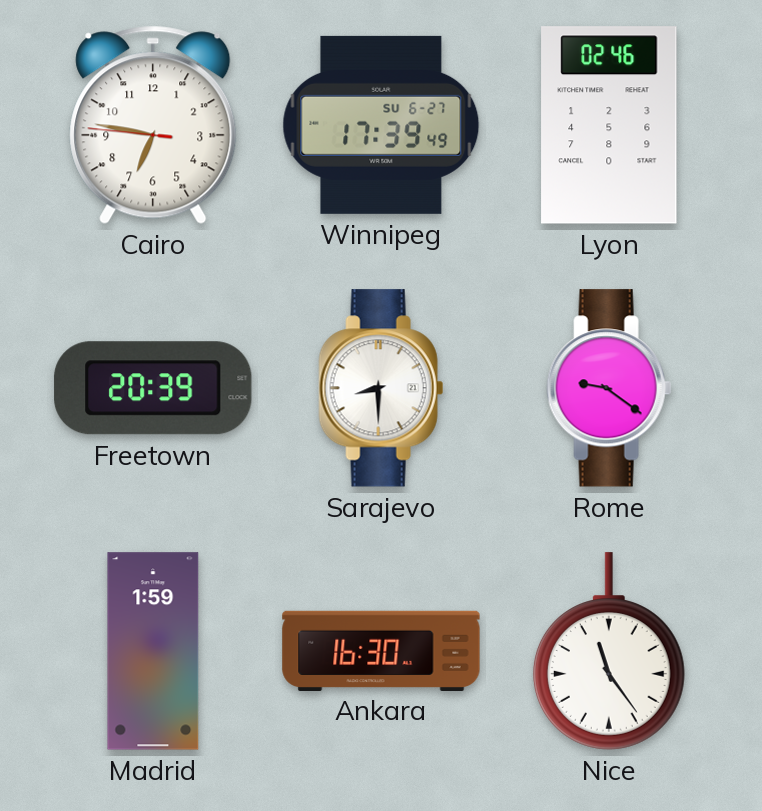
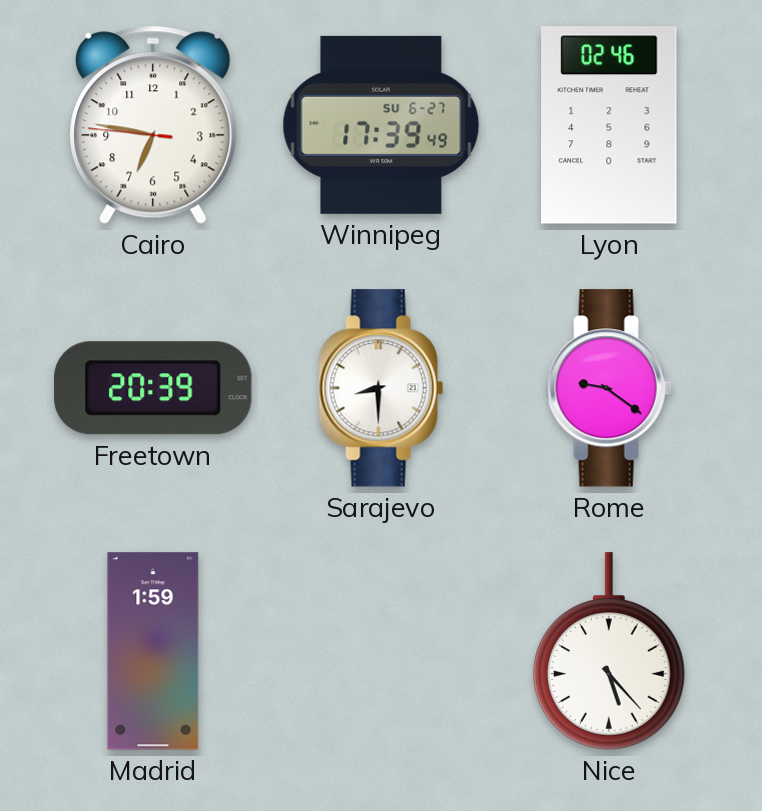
Ankara: 16:30 -> none (381, 650)
Nice: 11:24 -> 5:23 (609, 651)
